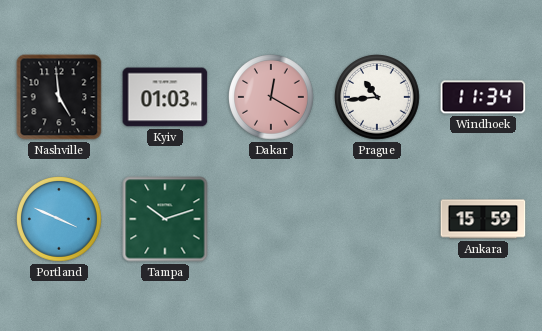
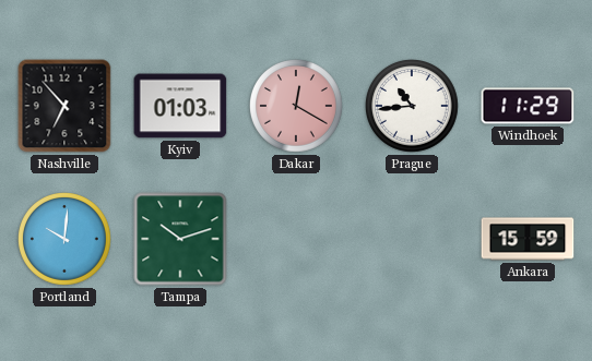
Nashville: 4:59 -> 6:53 (64, 106)
Windhoek: 11:34 -> 11:29 (528, 106)
Portland: 3:49 -> 10:01 (66, 240)
